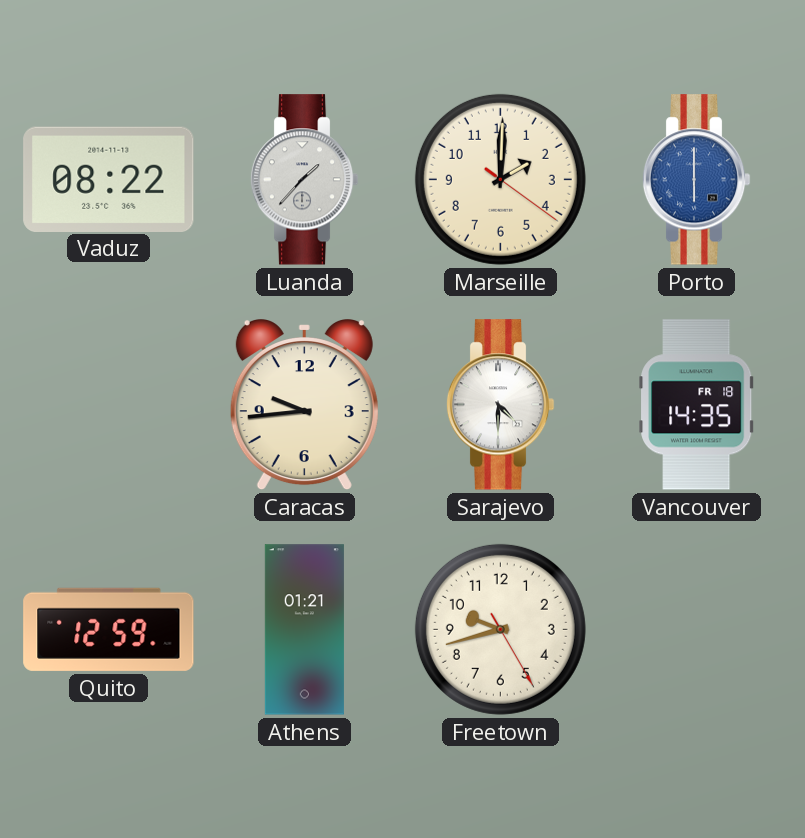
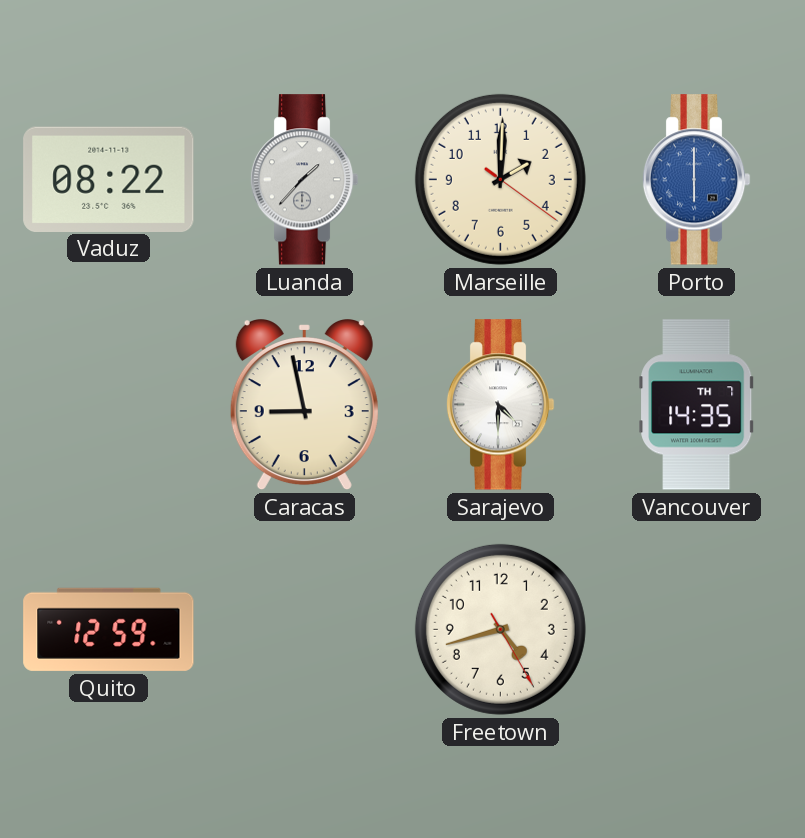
Caracas: 9:44 -> 8:58 (304, 406)
Vancouver date: FR 18 -> TH 7 (697, 405)
Athens: 01:21 -> none (304, 630)
Freetown: 9:42 -> 4:42 (500, 629)
